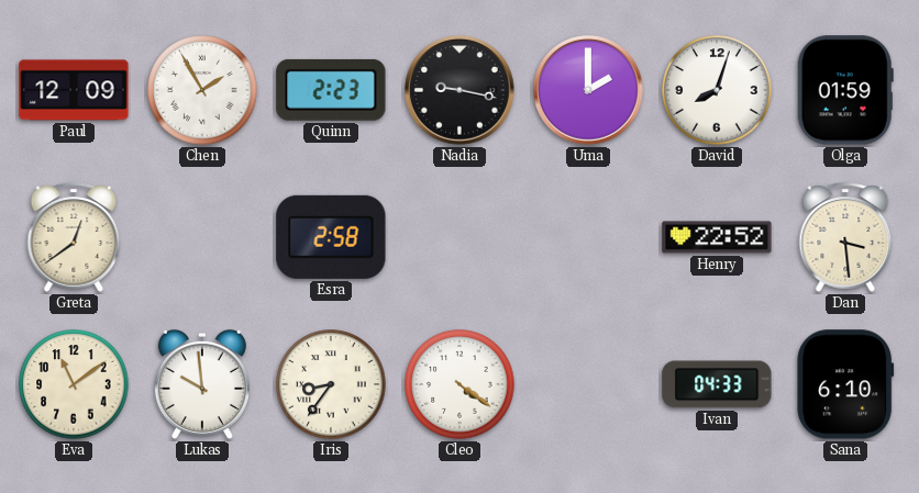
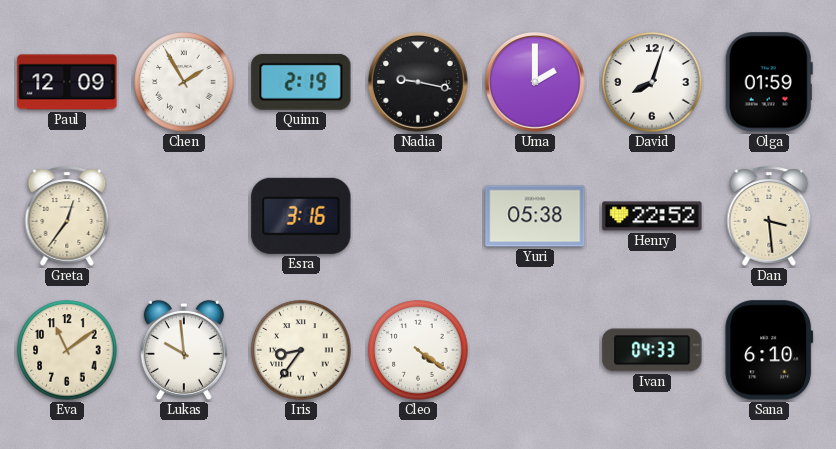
Quinn: 2:23 -> 2:19 (301, 82)
Greta: 12:39 -> 12:36 (67, 216)
Esra: 2:58 -> 3:16 (301, 216)
Yuri: none -> 05:38 (535, 216)
